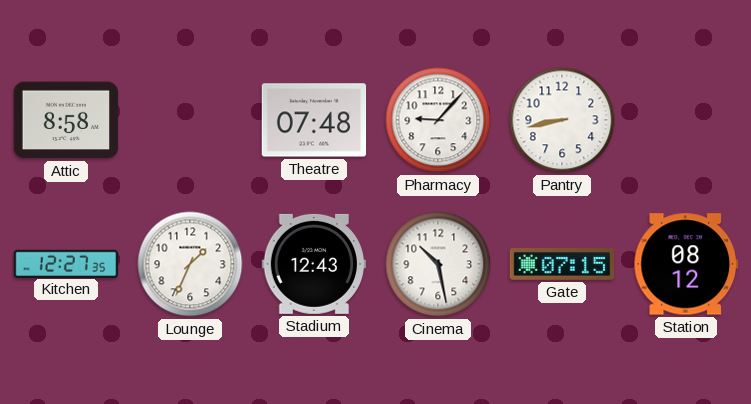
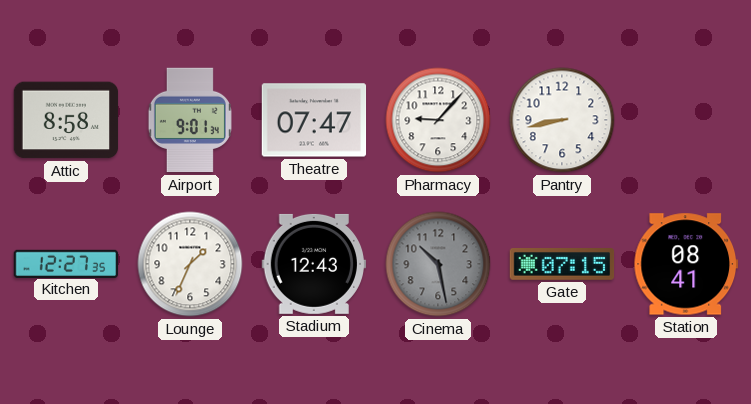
Airport: none -> 9:01 (190, 120)
Theatre: 07:48 -> 07:47 (314, 120)
Cinema dial: white -> grey (438, 264)
Station: 08:12 -> 08:41 (685, 264)
